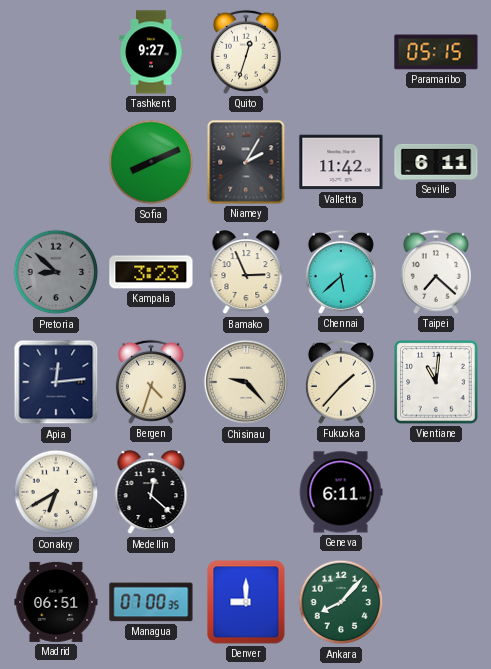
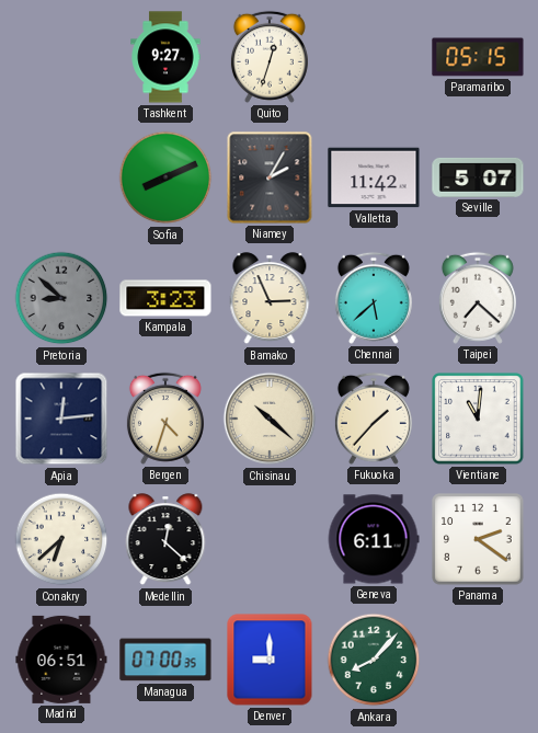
Seville: 6:11 -> 5:07 (478, 177)
Chisinau: 9:23 -> 10:22 (270, 419)
Conakry: 6:40 -> 6:38 (61, 539)
Panama: none -> 2:21 (478, 539)
